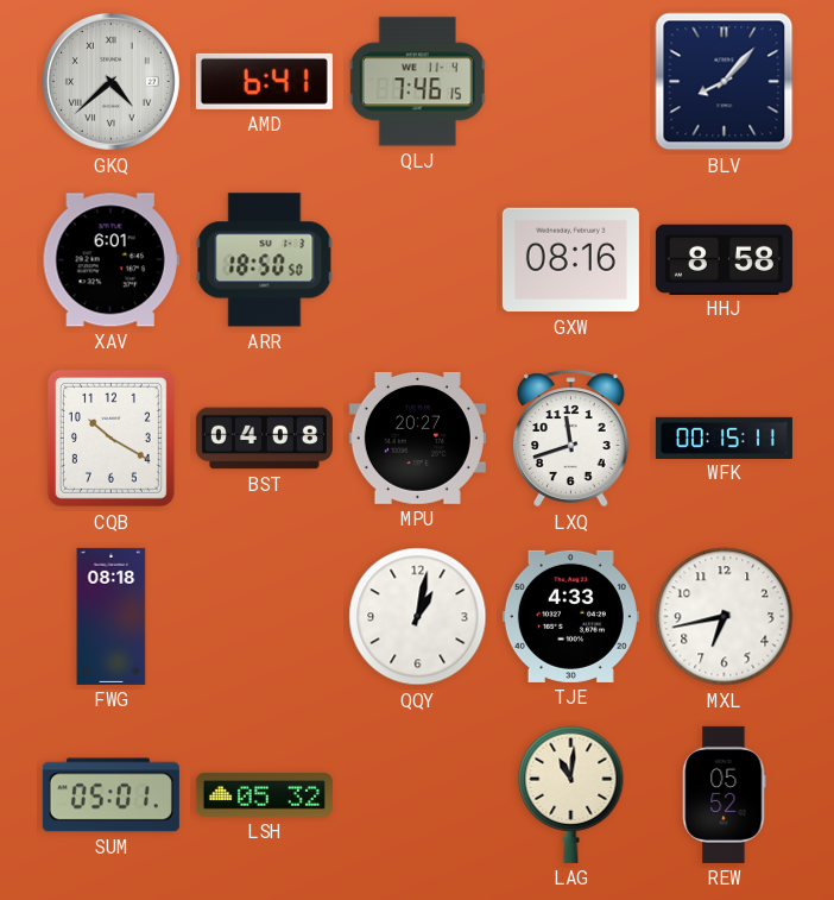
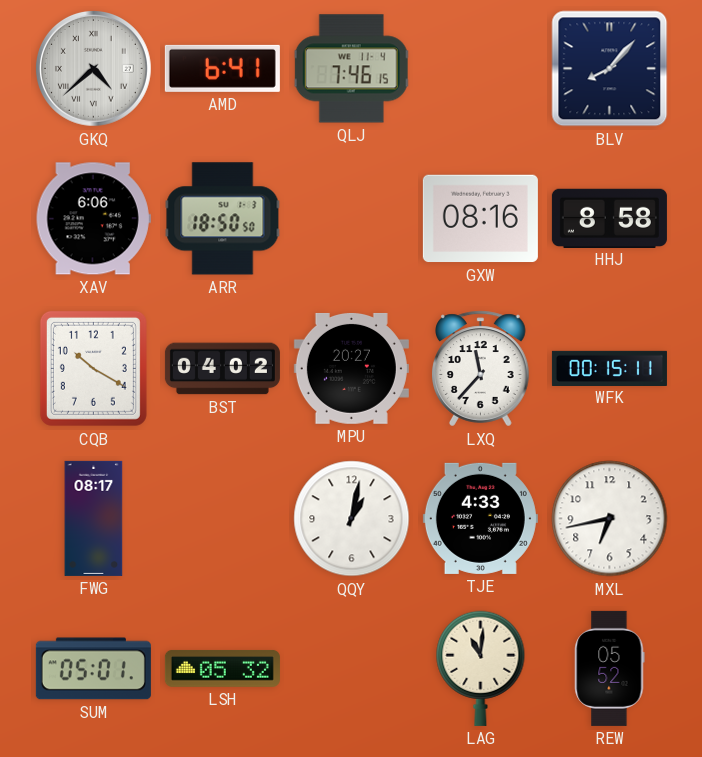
XAV: 6:01 -> 6:06 (93, 219)
BST: 04:08 -> 04:02 (222, 369)
LXQ: 11:42 -> 11:37 (481, 369)
FWG: 08:18 -> 08:17 (94, 518)
